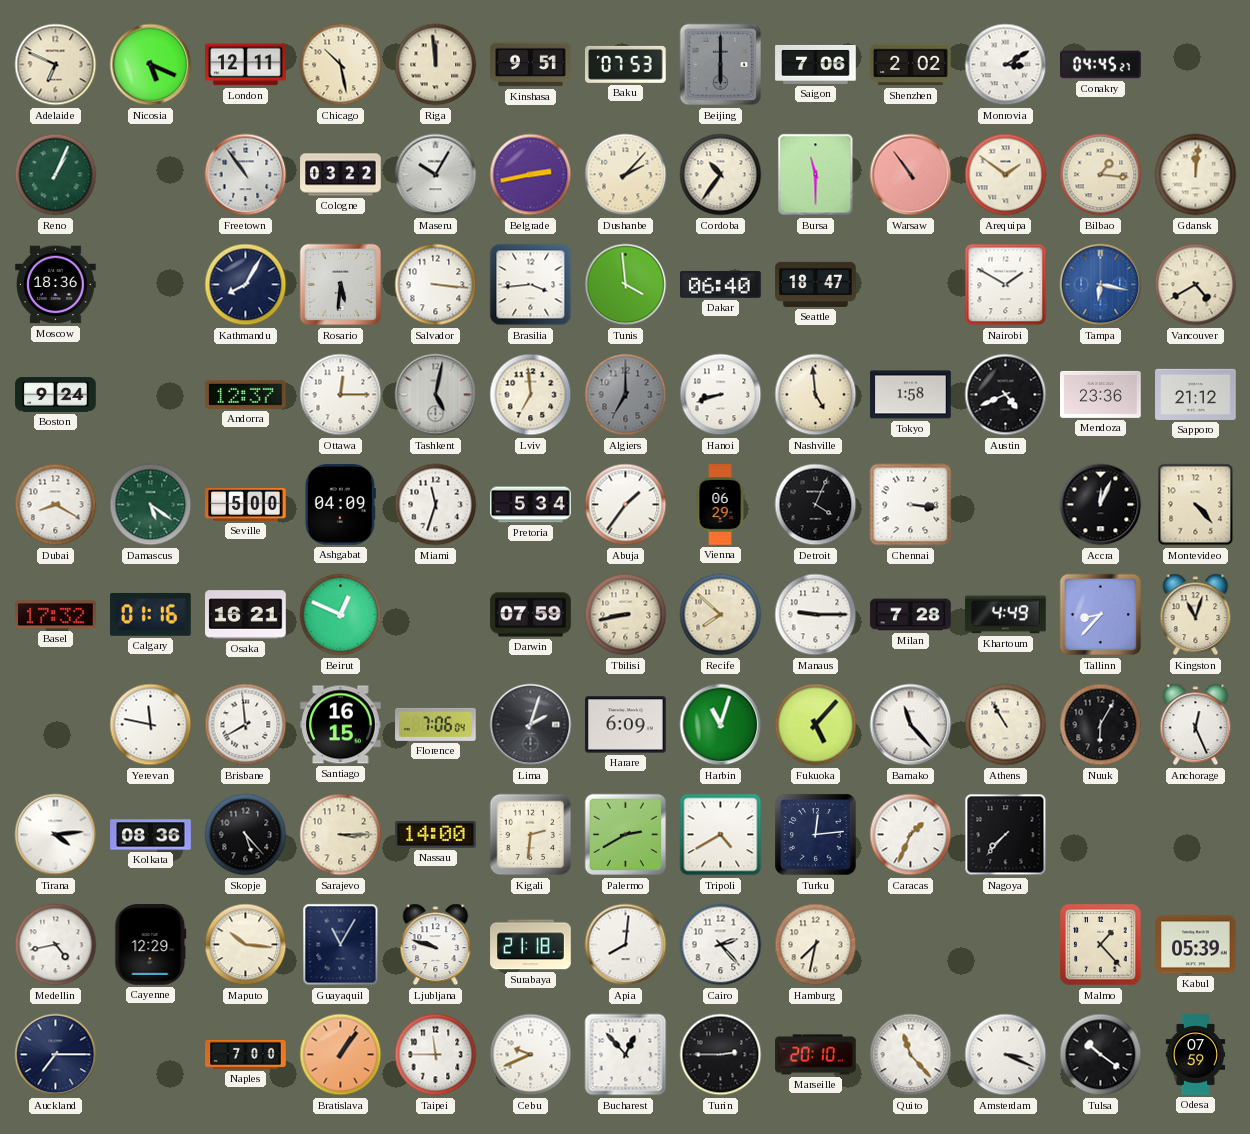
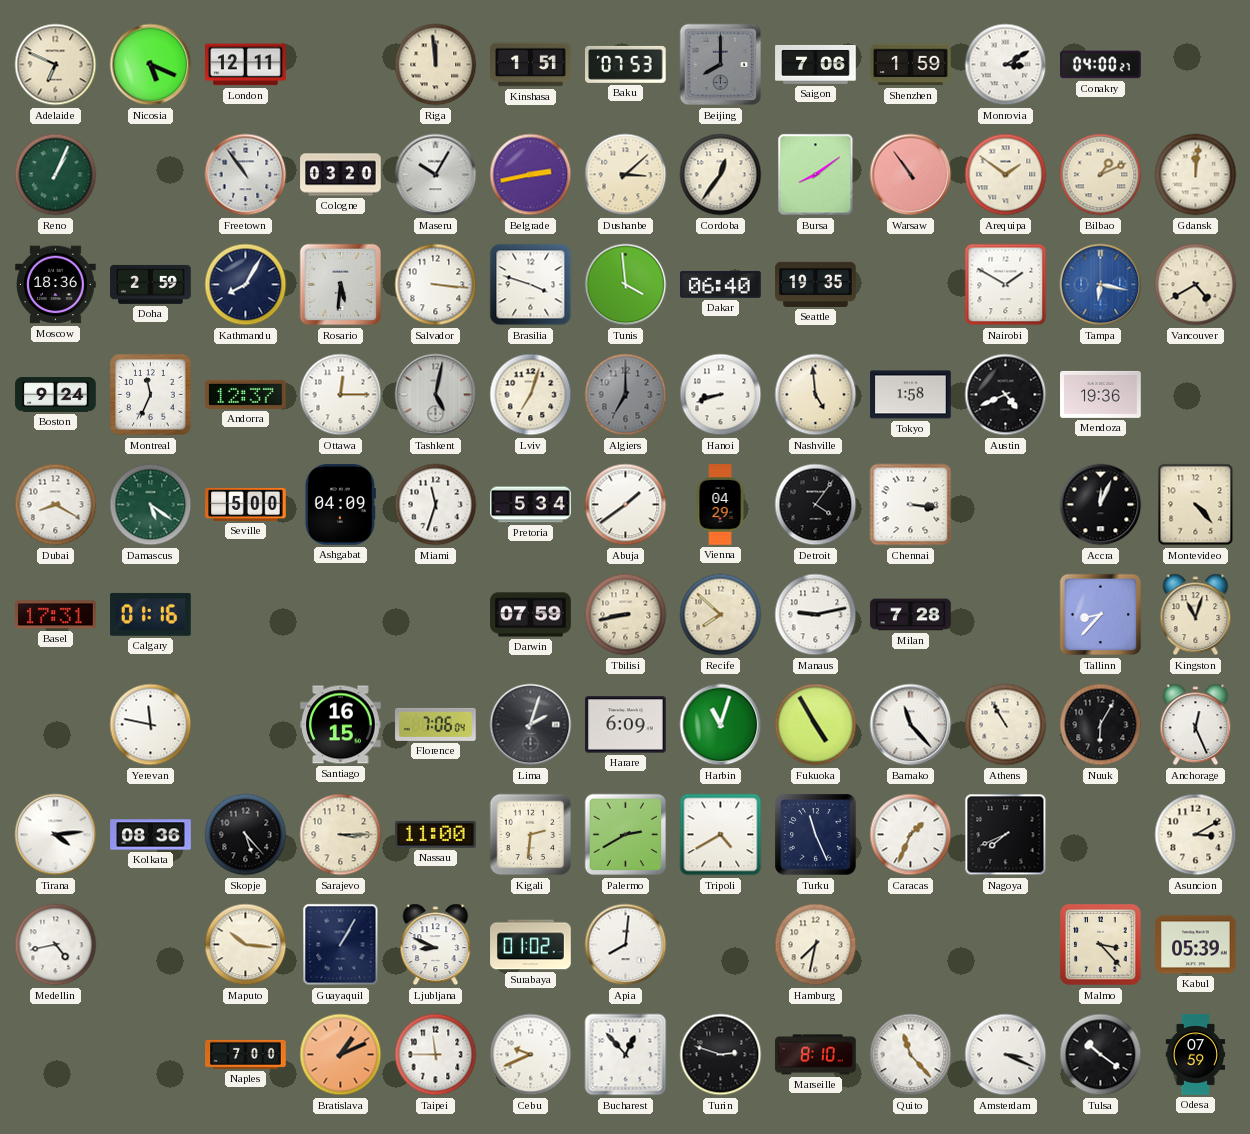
Chicago: 10:28 -> none (341, 65)
Kinshasa: 9:51 -> 1:51 (531, 65)
Beijing: 6:00 -> 8:00 (721, 65)
Shenzhen: 2:02 -> 1:59 (911, 65)
Conakry: 04:45 -> 04:00 (1101, 65)
Cologne: 03:22 -> 03:20 (341, 175)
Dushanbe: 2:07 -> 3:08 (626, 175)
Cordoba: 10:36 -> 12:36 (721, 175)
Bursa: 11:30 -> 8:09 (816, 175)
Bilbao: 1:16 -> 1:11 (1101, 175)
Doha: none -> 2:59 (151, 284)
Brasilia: 3:44 -> 3:48 (531, 285)
Seattle: 18:47 -> 19:35 (816, 284)
Montreal: none -> 11:34 (151, 395)
Lviv: 6:59 -> 7:03 (531, 395)
Mendoza: 23:36 -> 19:36 (1101, 394)
Sapporo: 21:12 -> none (1196, 394)
Abuja: 1:36 -> 1:39 (626, 505)
Vienna: 06:29 -> 04:29 (720, 505)
Detroit: 4:04 -> 4:06 (816, 505)
Basel: 17:32 -> 17:31 (56, 615)
Osaka: 16:21 -> none (246, 615)
Beirut: 12:49 -> none (341, 615)
Manaus: 9:15 -> 9:13 (816, 615)
Khartoum: 4:49 -> none (1006, 615)
Brisbane: 7:59 -> none (246, 725)
Fukuoka: 5:07 -> 4:55 (816, 725)
Nassau: 14:00 -> 11:00 (436, 834)
Turku: 12:14 -> 11:26 (816, 835)
Nagoya: 7:37 -> 7:41 (1006, 835)
Asuncion: none -> 3:10 (1196, 835)
Cayenne: 12:29 -> none (151, 945)
Guayaquil: 11:05 -> 1:05 (341, 945)
Ljubljana: 9:48 -> 8:49 (436, 945)
Surabaya: 21:18 -> 01:02 (531, 945)
Cairo: 2:23 -> none (721, 945)
Malmo: 1:23 -> 3:23 (1101, 945)
Auckland: 7:15 -> none (56, 1055)
Bratislava: 1:06 -> 1:11 (341, 1055)
Turin: 2:45 -> 2:48 (721, 1055)
Marseille: 20:10 -> 8:10 (816, 1055)
